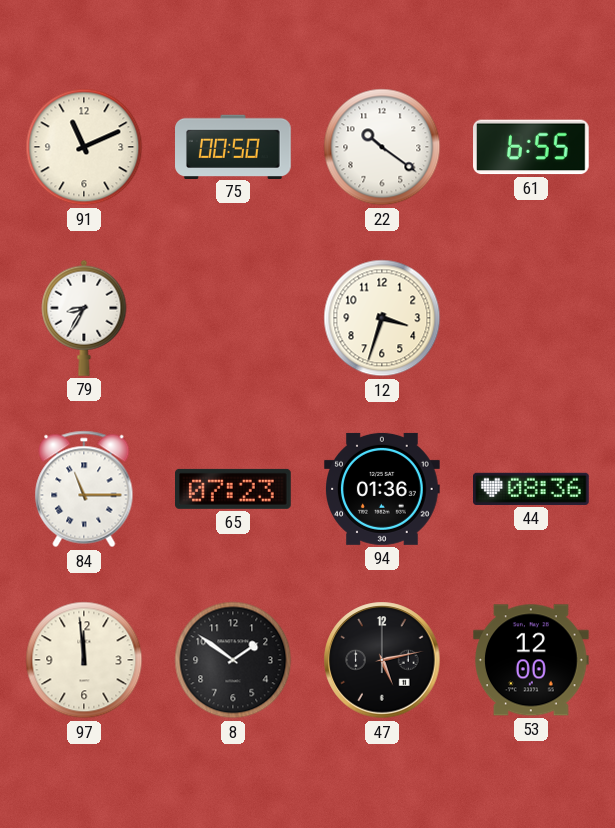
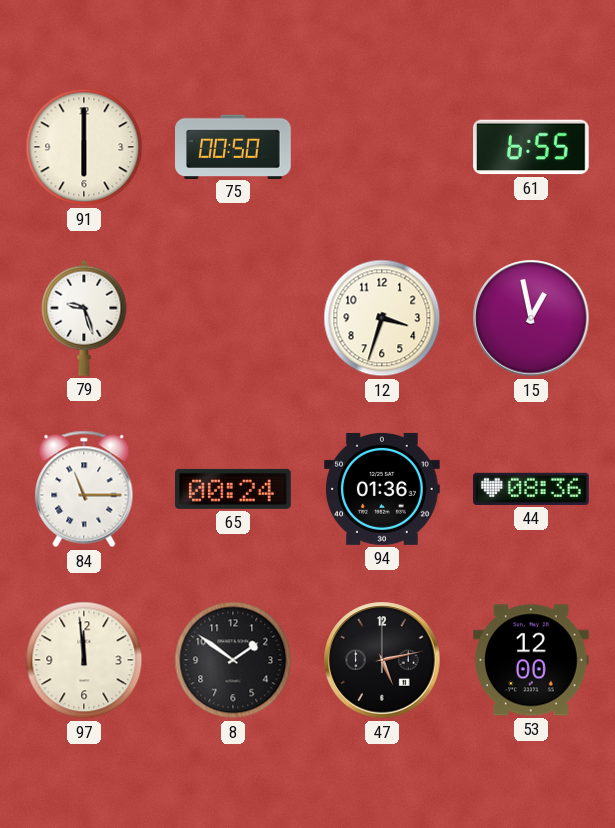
91: 11:11 -> 6:00 (84, 147)
22: 10:21 -> none (382, 147)
79: 8:35 -> 9:27 (84, 318)
15: none -> 12:58 (531, 318)
65: 07:23 -> 00:24 (234, 489)
